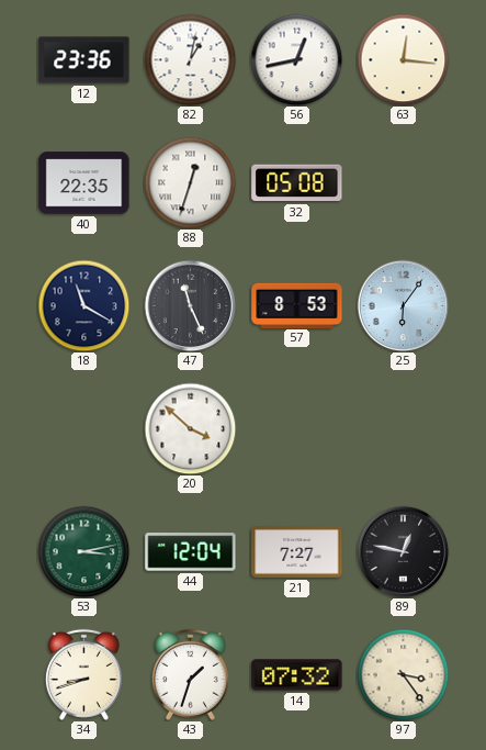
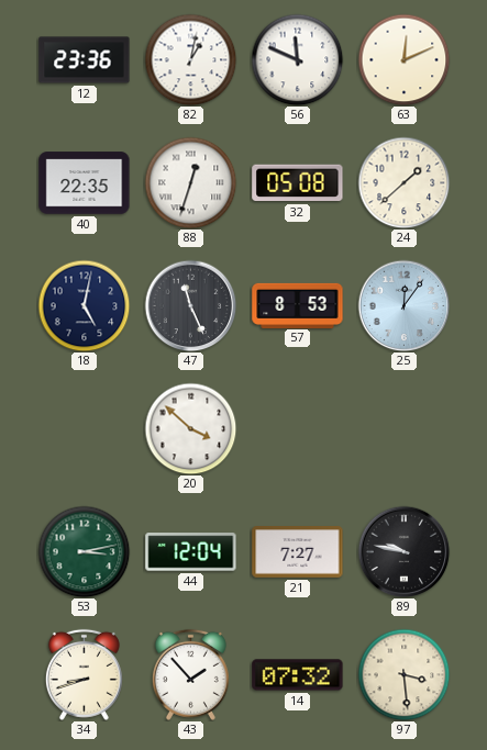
56: 12:43 -> 11:49 (297, 59)
63: 12:16 -> 12:11 (403, 59)
24: none -> 1:38 (403, 182)
18: 11:20 -> 5:02 (84, 305)
25: 6:06 -> 12:06 (403, 305)
89: 12:47 -> 9:47 (403, 551)
43: 1:33 -> 1:53 (190, 674)
97: 3:24 -> 3:29 (403, 674)
